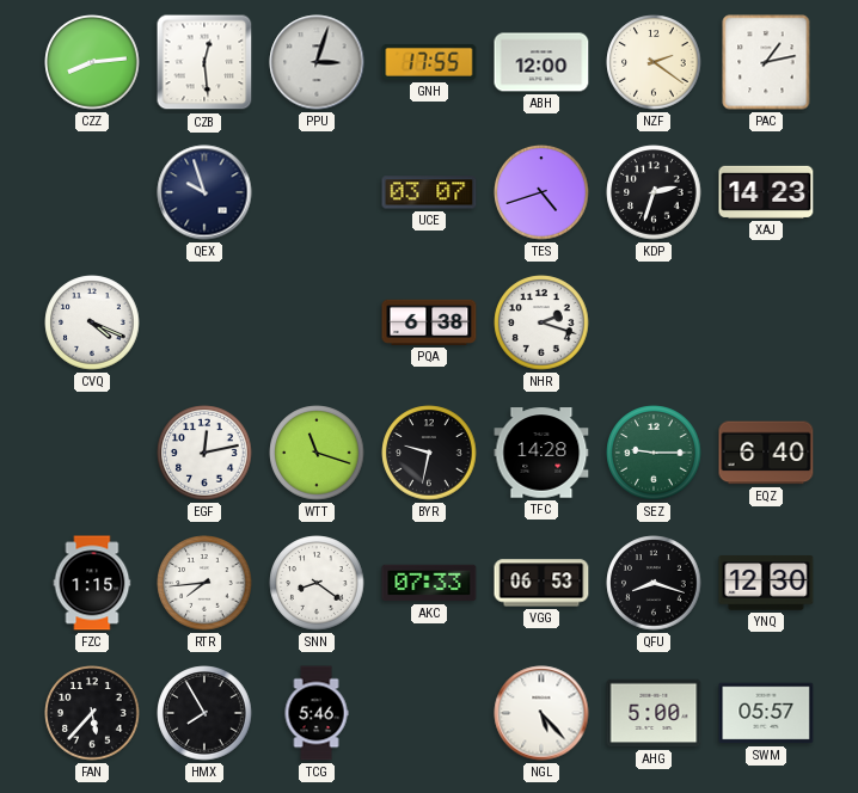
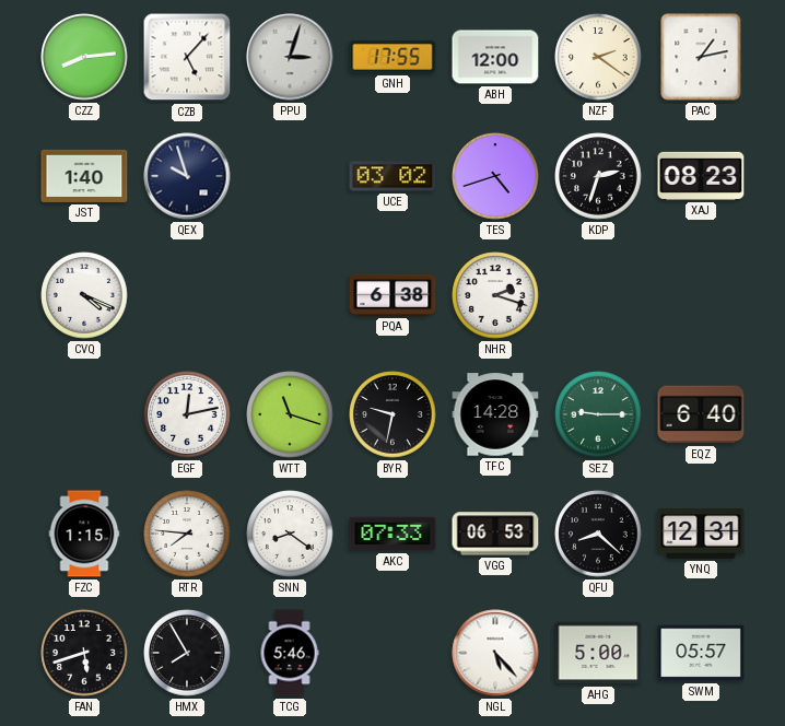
CZB: 12:29 -> 5:07 (187, 57)
JST: none -> 1:40 (84, 176)
UCE: 03:07 -> 03:02 (392, 176)
XAJ: 14:23 -> 08:23 (701, 176)
RTR: 7:44 -> 7:46 (187, 534)
QFU: 8:18 -> 8:22 (598, 534)
YNQ: 12:30 -> 12:31 (701, 534)
FAN: 5:37 -> 5:42 (84, 653)
